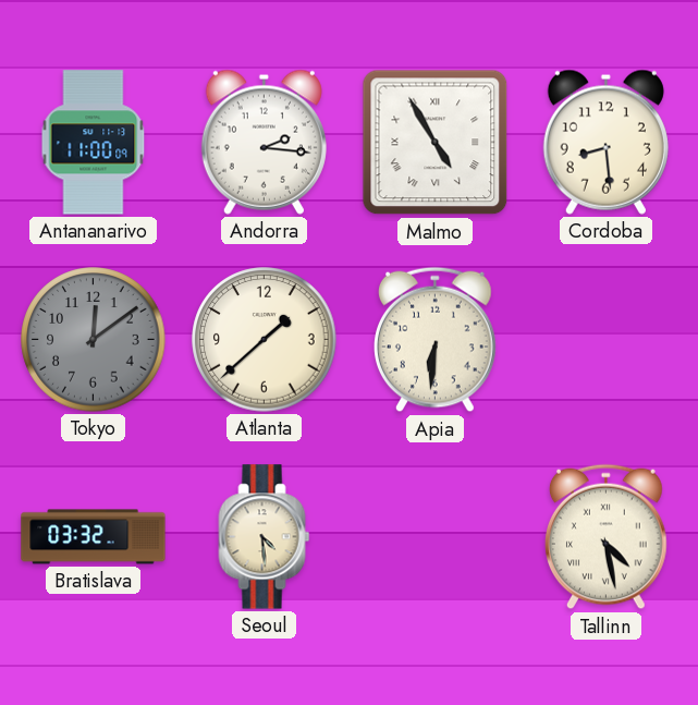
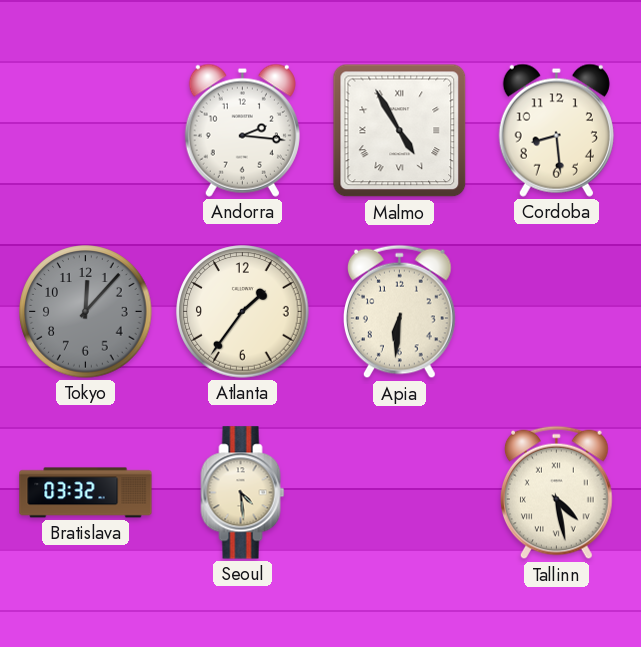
Antananarivo: 11:00 -> none (94, 143)
Tokyo: 12:09 -> 12:07 (86, 312)
Atlanta: 1:38 -> 1:36 (243, 312)
